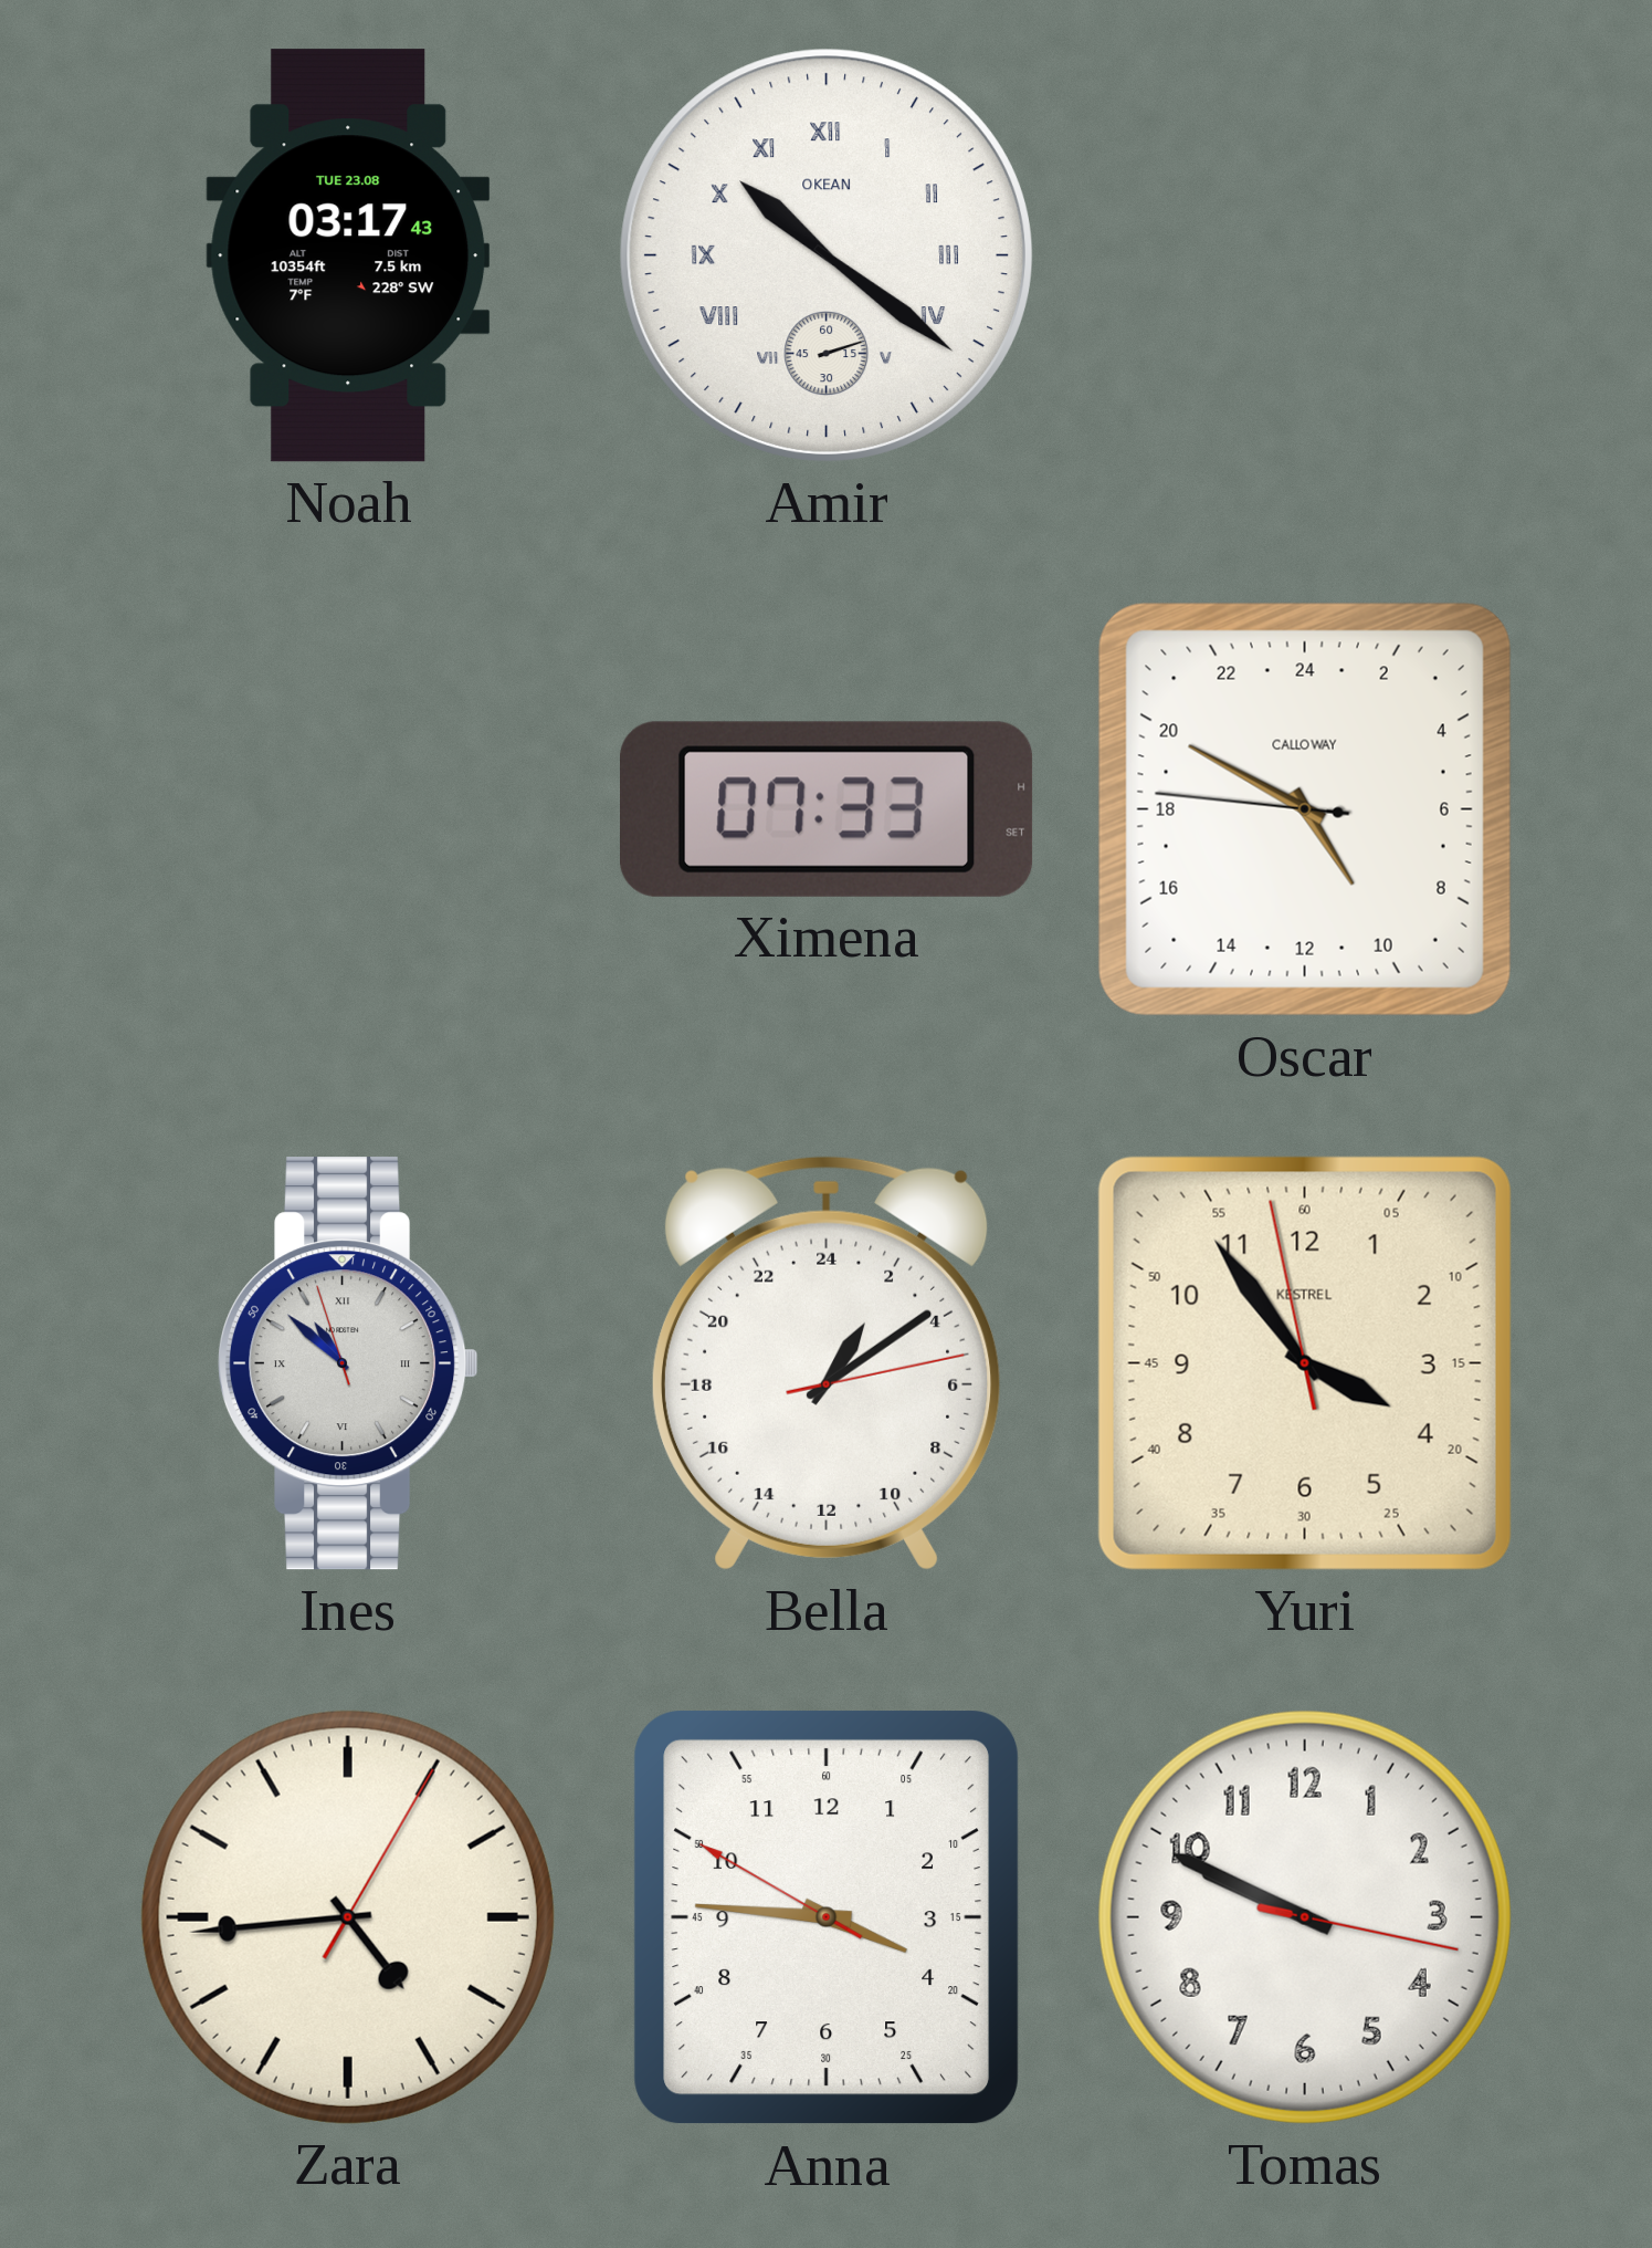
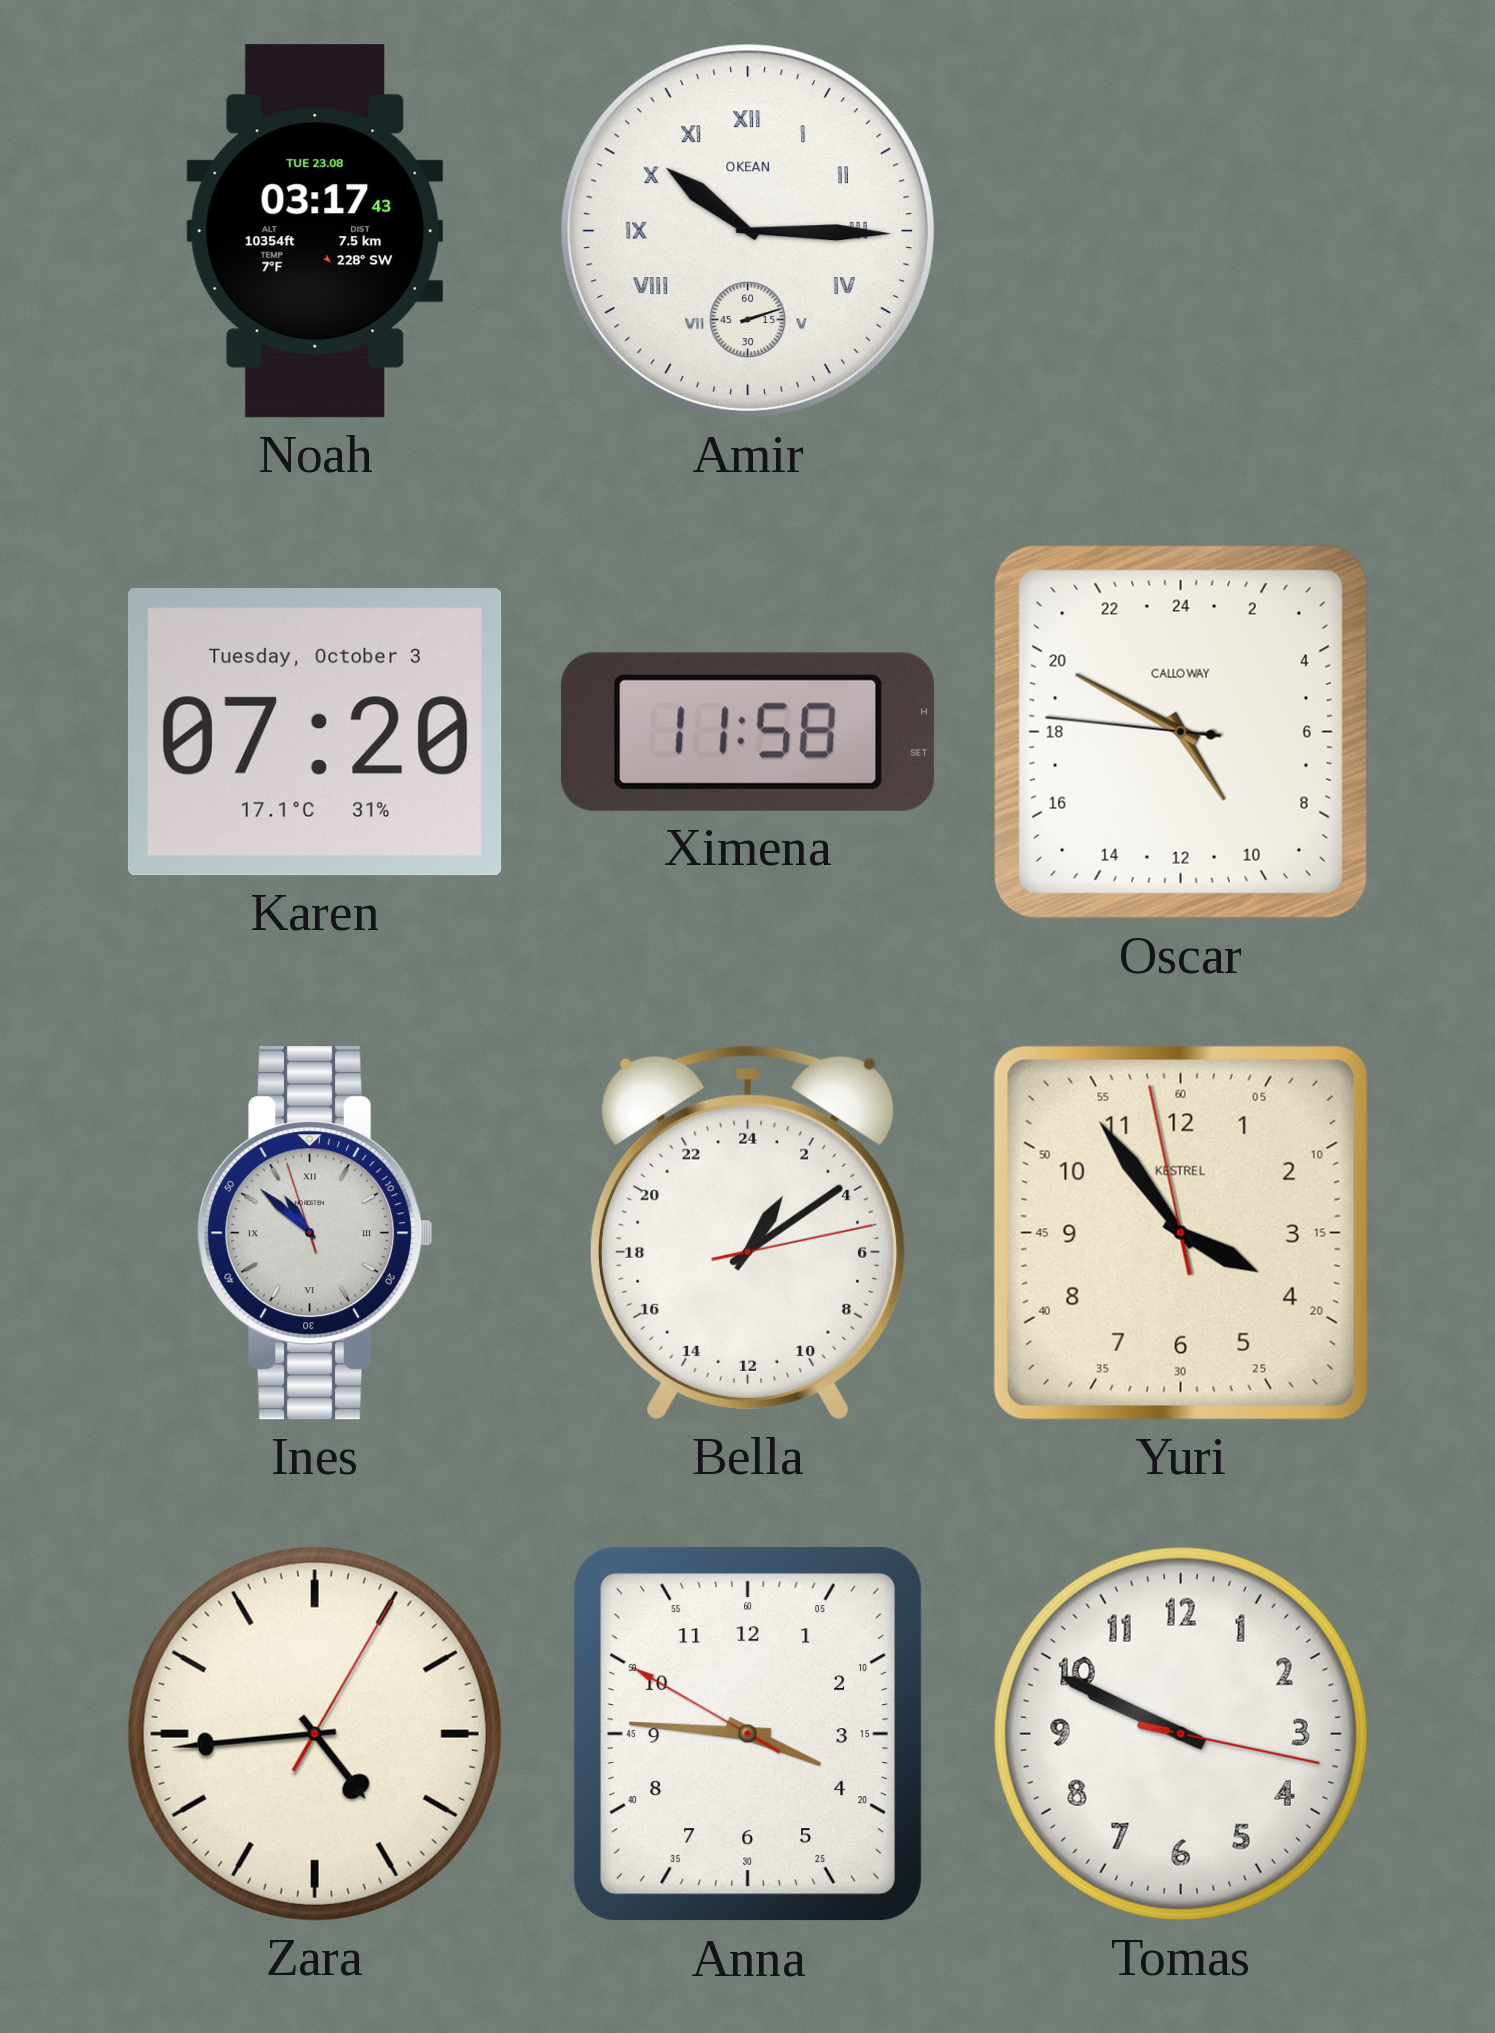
Amir: 10:21 -> 10:15 (748, 231)
Karen: none -> 07:20 (315, 733)
Ximena: 07:33 -> 11:58 (749, 732)
